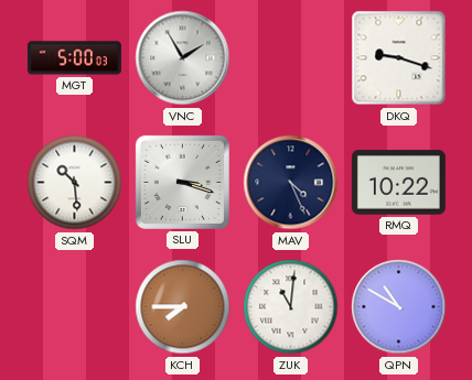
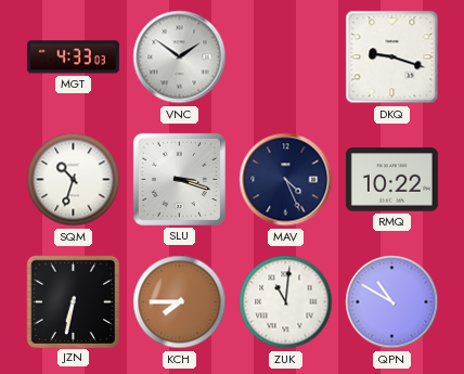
MGT: 5:00 -> 4:33 (73, 57)
VNC: 1:55 -> 1:51 (180, 57)
SQM: 10:29 -> 10:33 (74, 180)
JZN: none -> 6:32 (73, 301)
